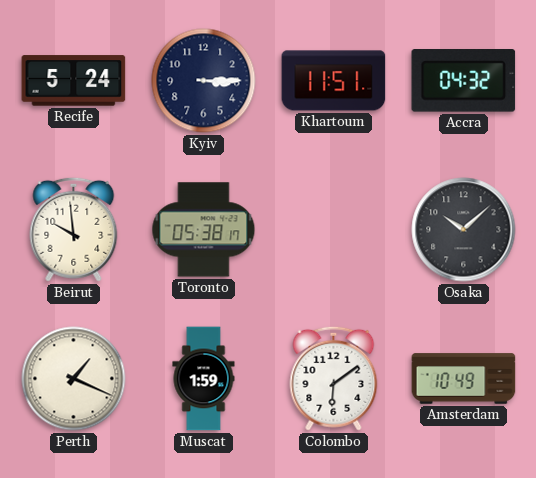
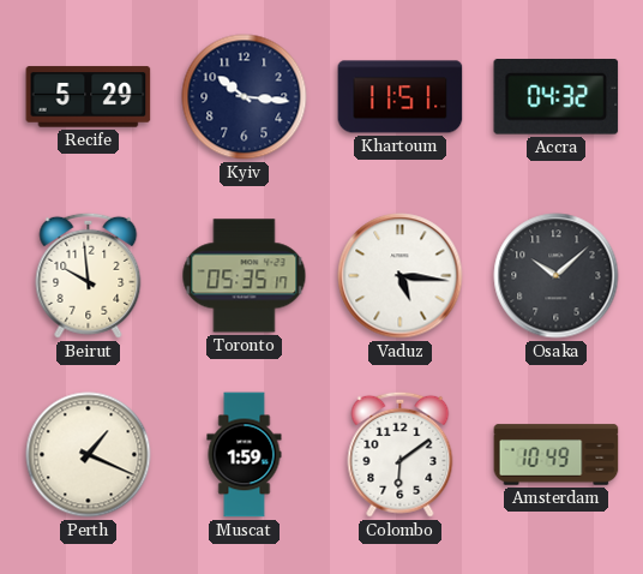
Recife: 5:24 -> 5:29 (89, 97)
Kyiv: 3:15 -> 10:16 (245, 97)
Toronto: 05:38 -> 05:35 (245, 276)
Vaduz: none -> 5:16 (401, 276)
